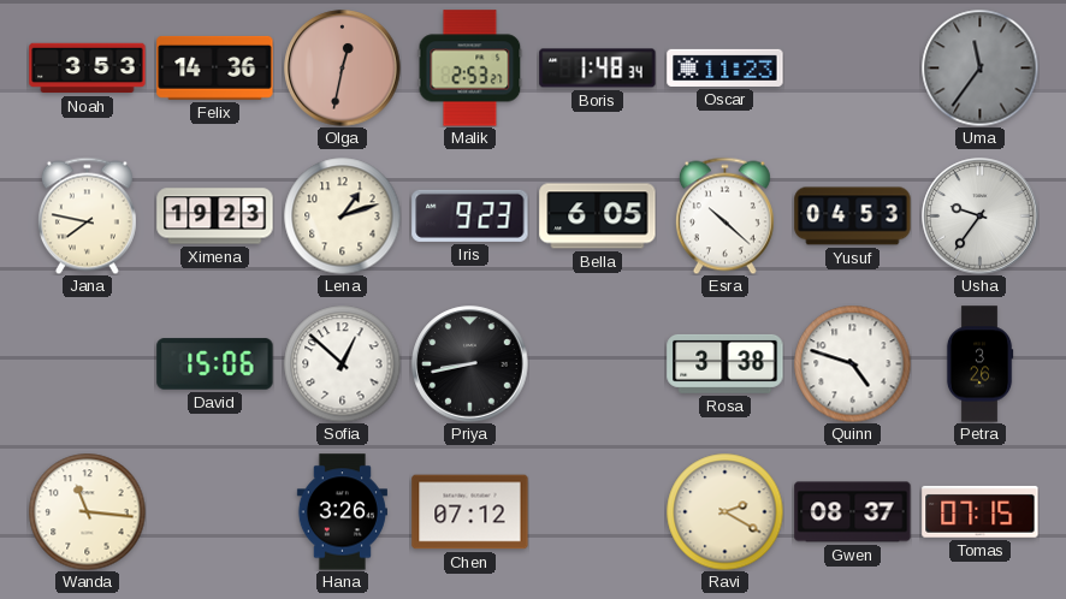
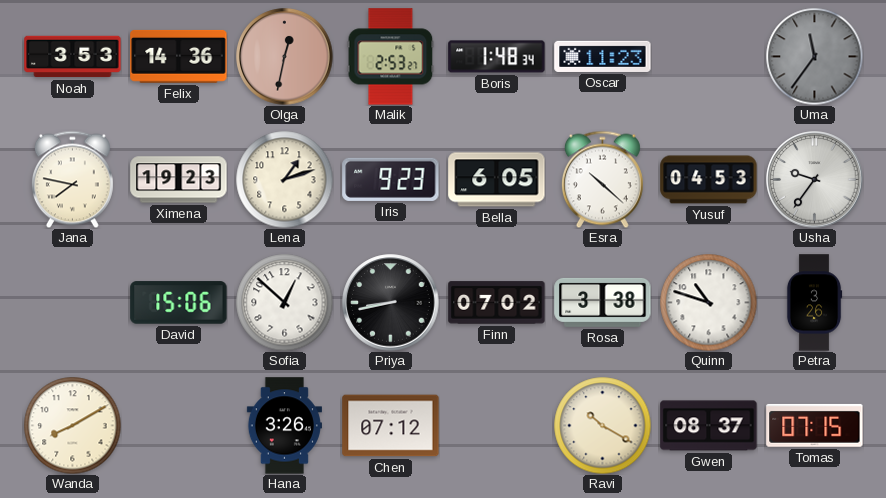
Finn: none -> 07:02 (497, 303)
Quinn: 4:48 -> 10:48 (708, 302)
Wanda: 11:16 -> 8:10 (72, 425)
Ravi: 2:20 -> 10:20 (602, 425)
